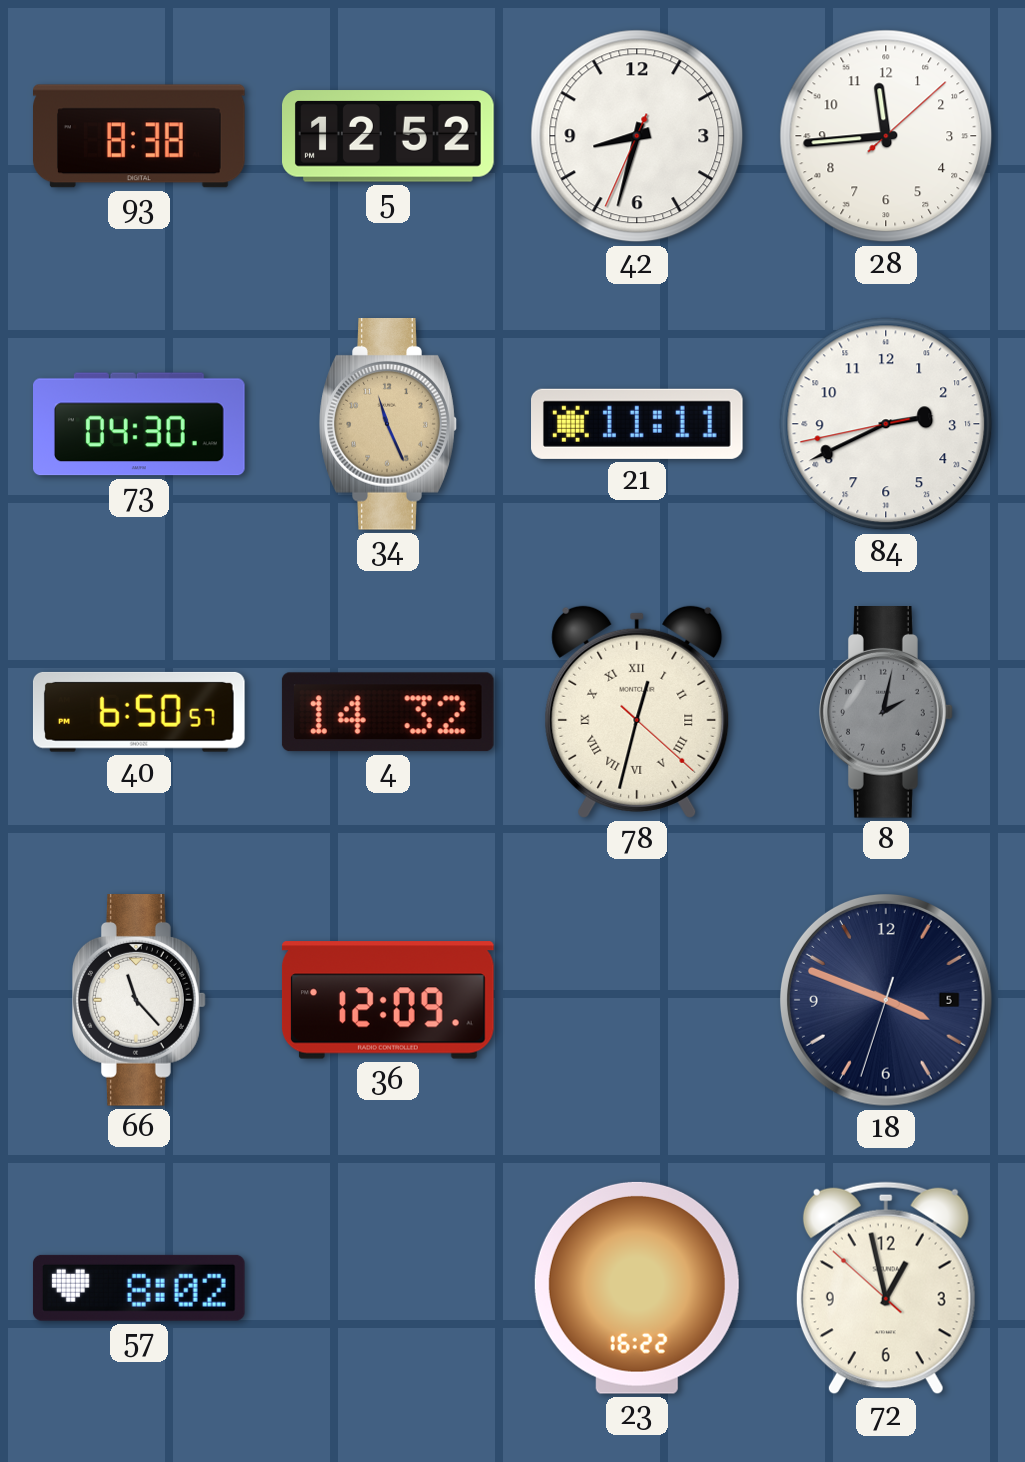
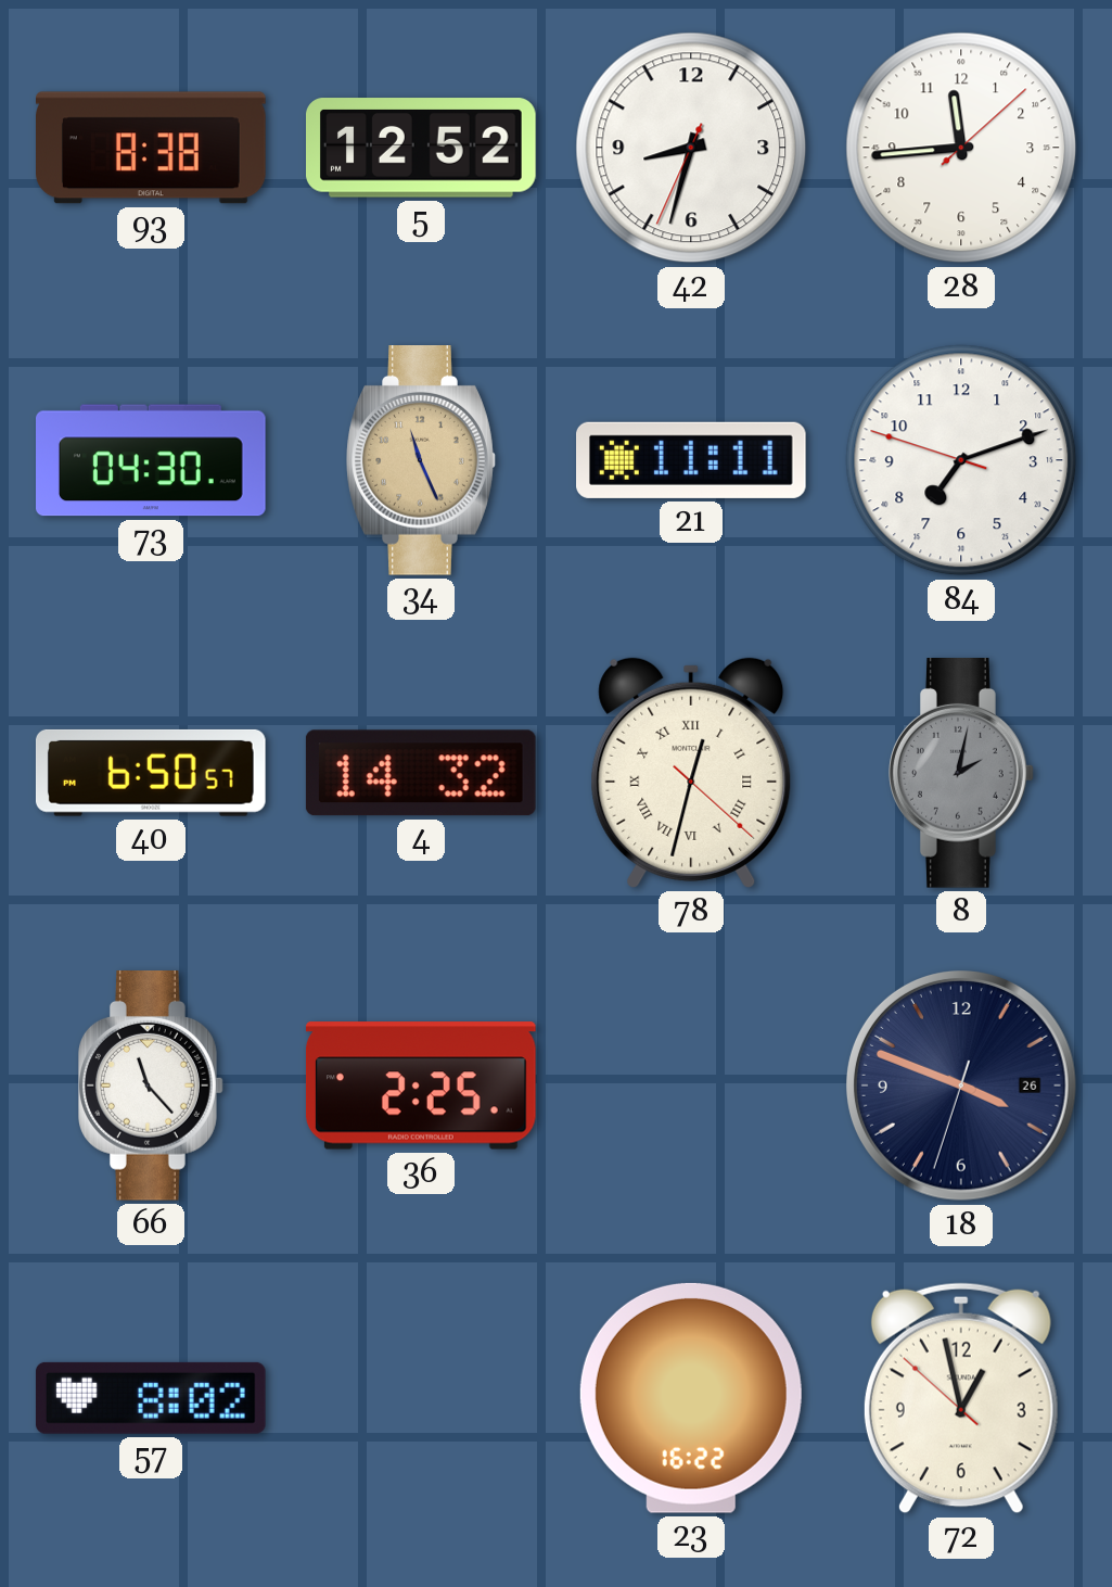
84: 2:40 -> 7:11 (961, 460)
36: 12:09 -> 2:25 (421, 1085)
18 date: 5 -> 26 (962, 1087)
